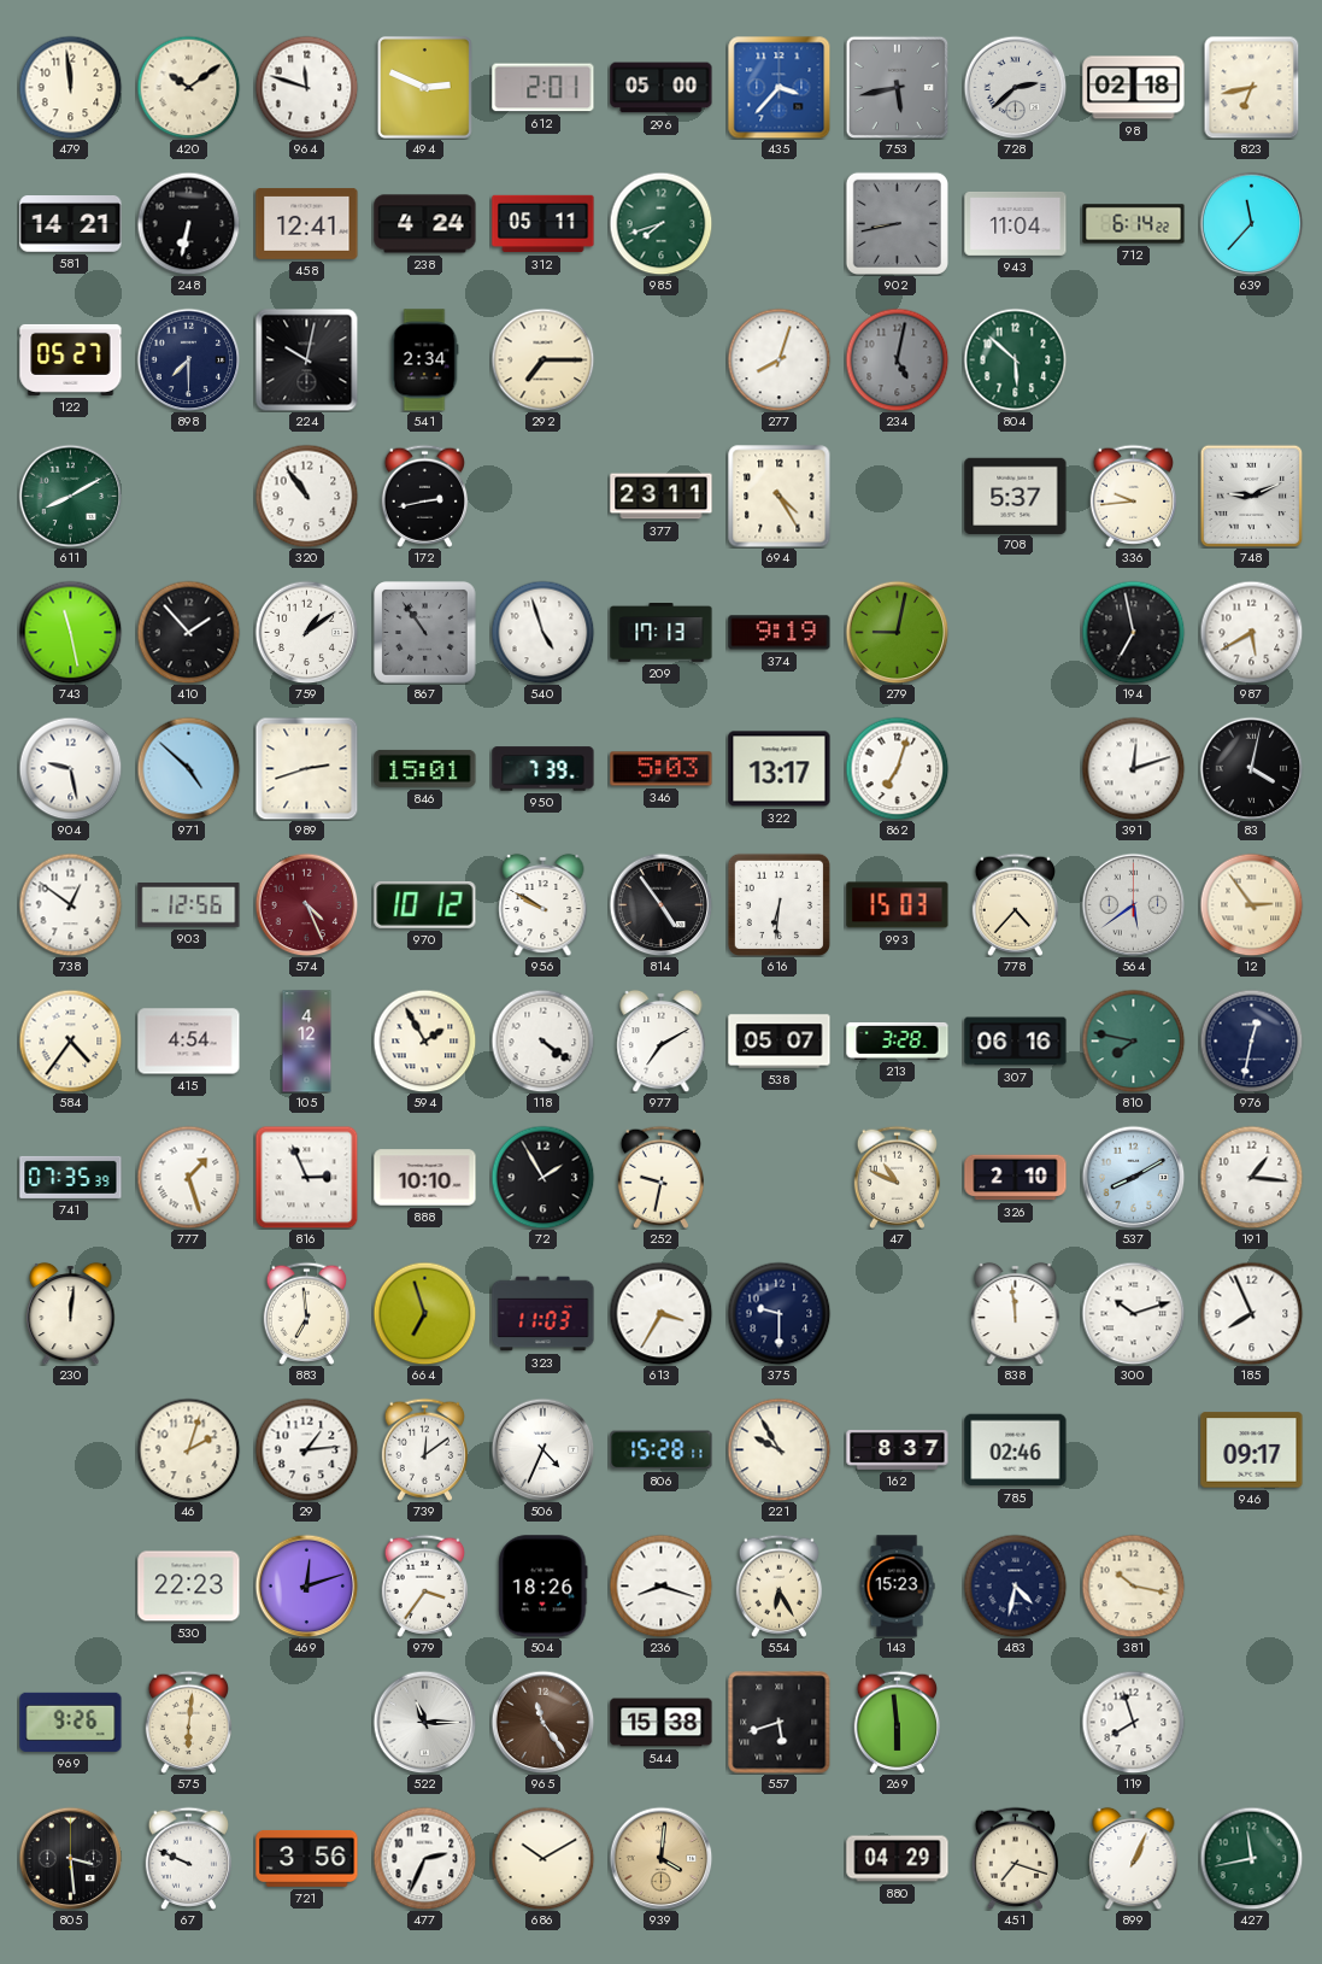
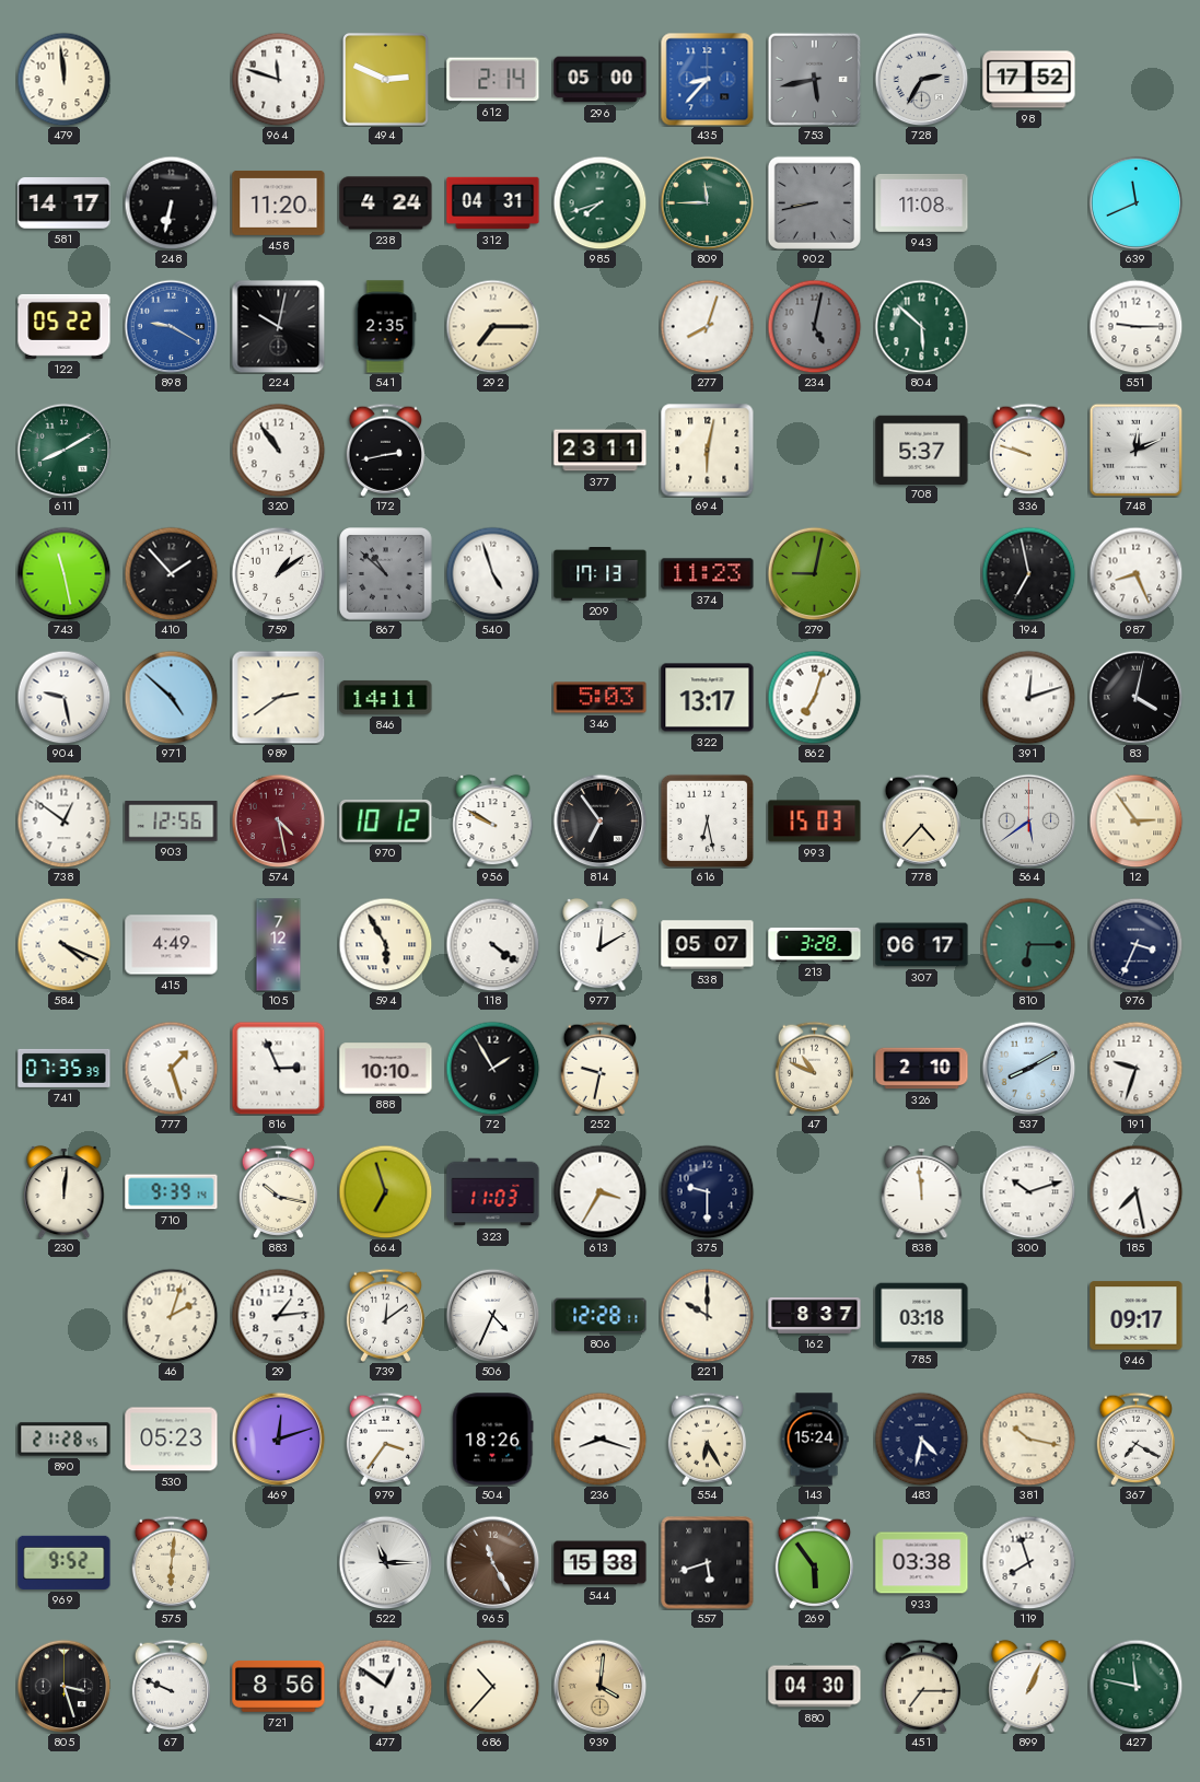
420: 10:09 -> none (188, 87)
612: 2:01 -> 2:14 (493, 80)
435: 3:37 -> 8:37 (707, 79)
728: 2:38 -> 2:35 (921, 79)
98: 02:18 -> 17:52 (1029, 80)
823: 6:43 -> none (1252, 87)
581: 14:21 -> 14:17 (65, 203)
458: 12:41 -> 11:20 (279, 203)
312: 05:11 -> 04:31 (493, 203)
809: none -> 11:45 (707, 202)
943: 11:04 -> 11:08 (922, 202)
712: 6:14 -> none (1134, 224)
639: 11:37 -> 11:41 (1135, 202)
122: 05:27 -> 05:22 (65, 326)
898: 7:30 -> 9:20 (171, 326)
898 dial: navy -> blue (171, 326)
541: 2:34 -> 2:35 (385, 327)
551: none -> 9:15 (1135, 326)
694: 4:25 -> 6:02 (708, 451)
336: 9:44 -> 9:48 (1028, 450)
748: 9:11 -> 12:11 (1135, 450)
867: 10:54 -> 10:52 (386, 574)
374: 9:19 -> 11:23 (708, 574)
987: 5:40 -> 8:26 (1135, 573)
989: 2:42 -> 2:39 (278, 697)
846: 15:01 -> 14:11 (386, 697)
950: 7:39 -> none (544, 769)
574: 4:26 -> 4:28 (278, 820)
814: 4:54 -> 6:54 (599, 820)
616: 6:31 -> 6:28 (707, 820)
584: 4:36 -> 4:19 (63, 944)
415: 4:54 -> 4:49 (172, 945)
105: 4:12 -> 7:12 (279, 945)
594: 1:55 -> 5:55 (385, 944)
977: 7:10 -> 12:10 (601, 944)
307: 06:16 -> 06:17 (922, 945)
810: 7:47 -> 6:15 (1028, 944)
976: 12:32 -> 3:34 (1135, 944)
191: 1:16 -> 9:33 (1135, 1068)
710: none -> 9:39 (172, 1192)
883: 6:59 -> 10:17 (278, 1191)
185: 7:56 -> 7:28 (1135, 1191)
806: 15:28 -> 12:28 (601, 1316)
221: 9:55 -> 10:00 (707, 1315)
785: 02:46 -> 03:18 (922, 1316)
890: none -> 21:28 (65, 1440)
530: 22:23 -> 05:23 (172, 1440)
143: 15:23 -> 15:24 (814, 1440)
367: none -> 7:20 (1135, 1439)
969: 9:26 -> 9:52 (65, 1562)
965: 11:24 -> 11:25 (492, 1562)
269: 5:59 -> 5:54 (814, 1562)
933: none -> 03:38 (922, 1563)
805: 3:29 -> 3:27 (63, 1686)
721: 3:56 -> 8:56 (279, 1686)
477: 2:34 -> 12:51 (385, 1686)
686: 10:10 -> 10:37 (492, 1686)
880: 04:29 -> 04:30 (815, 1687)
451: 7:18 -> 7:15 (921, 1686)
427: 11:43 -> 11:47 (1135, 1686)
